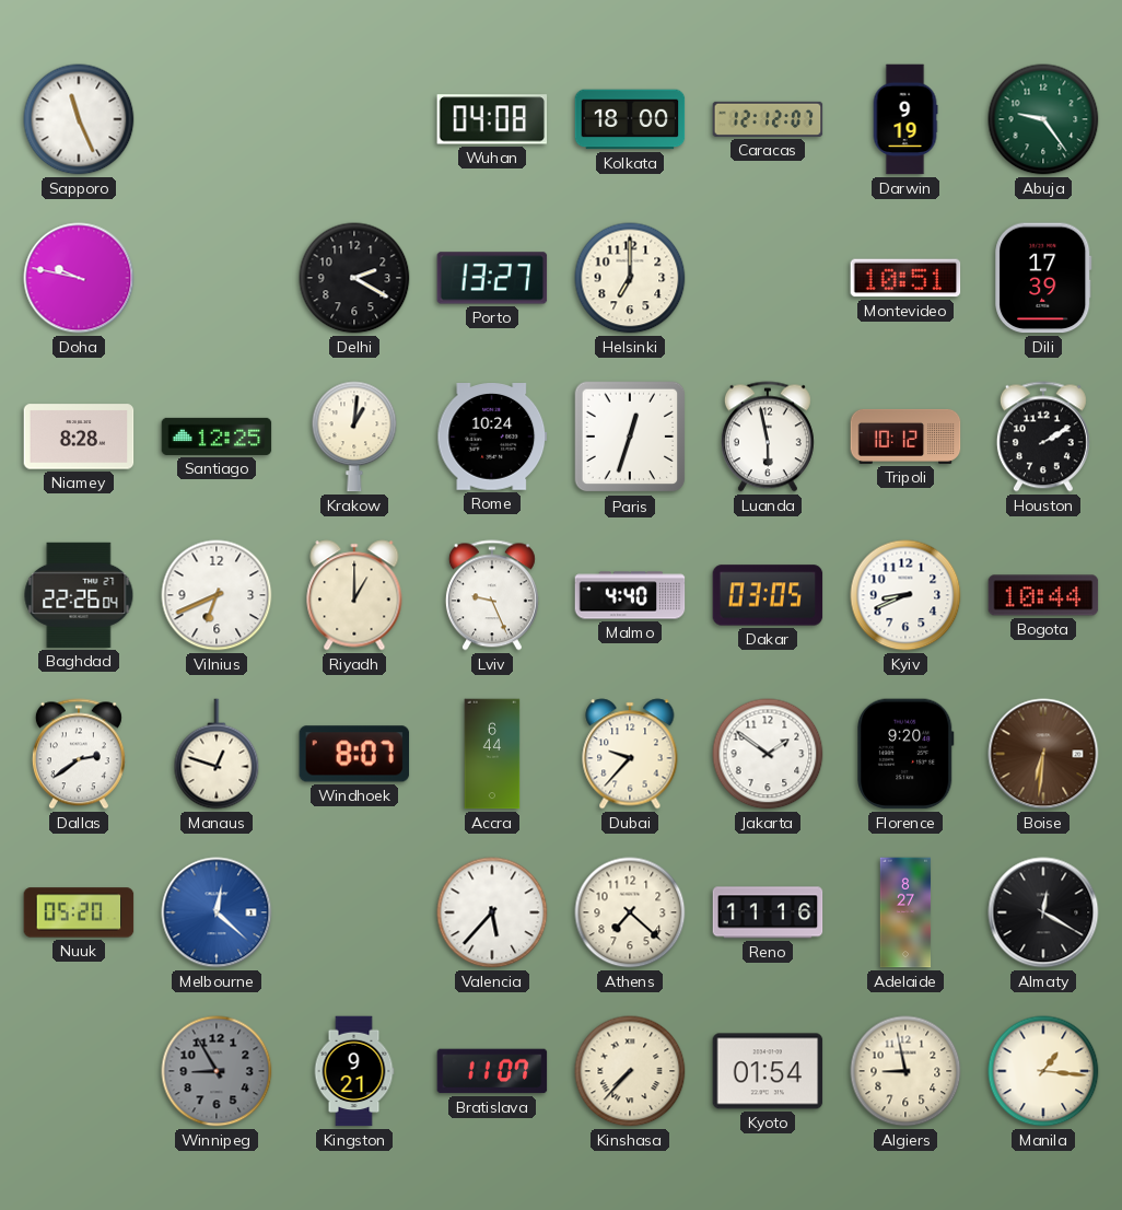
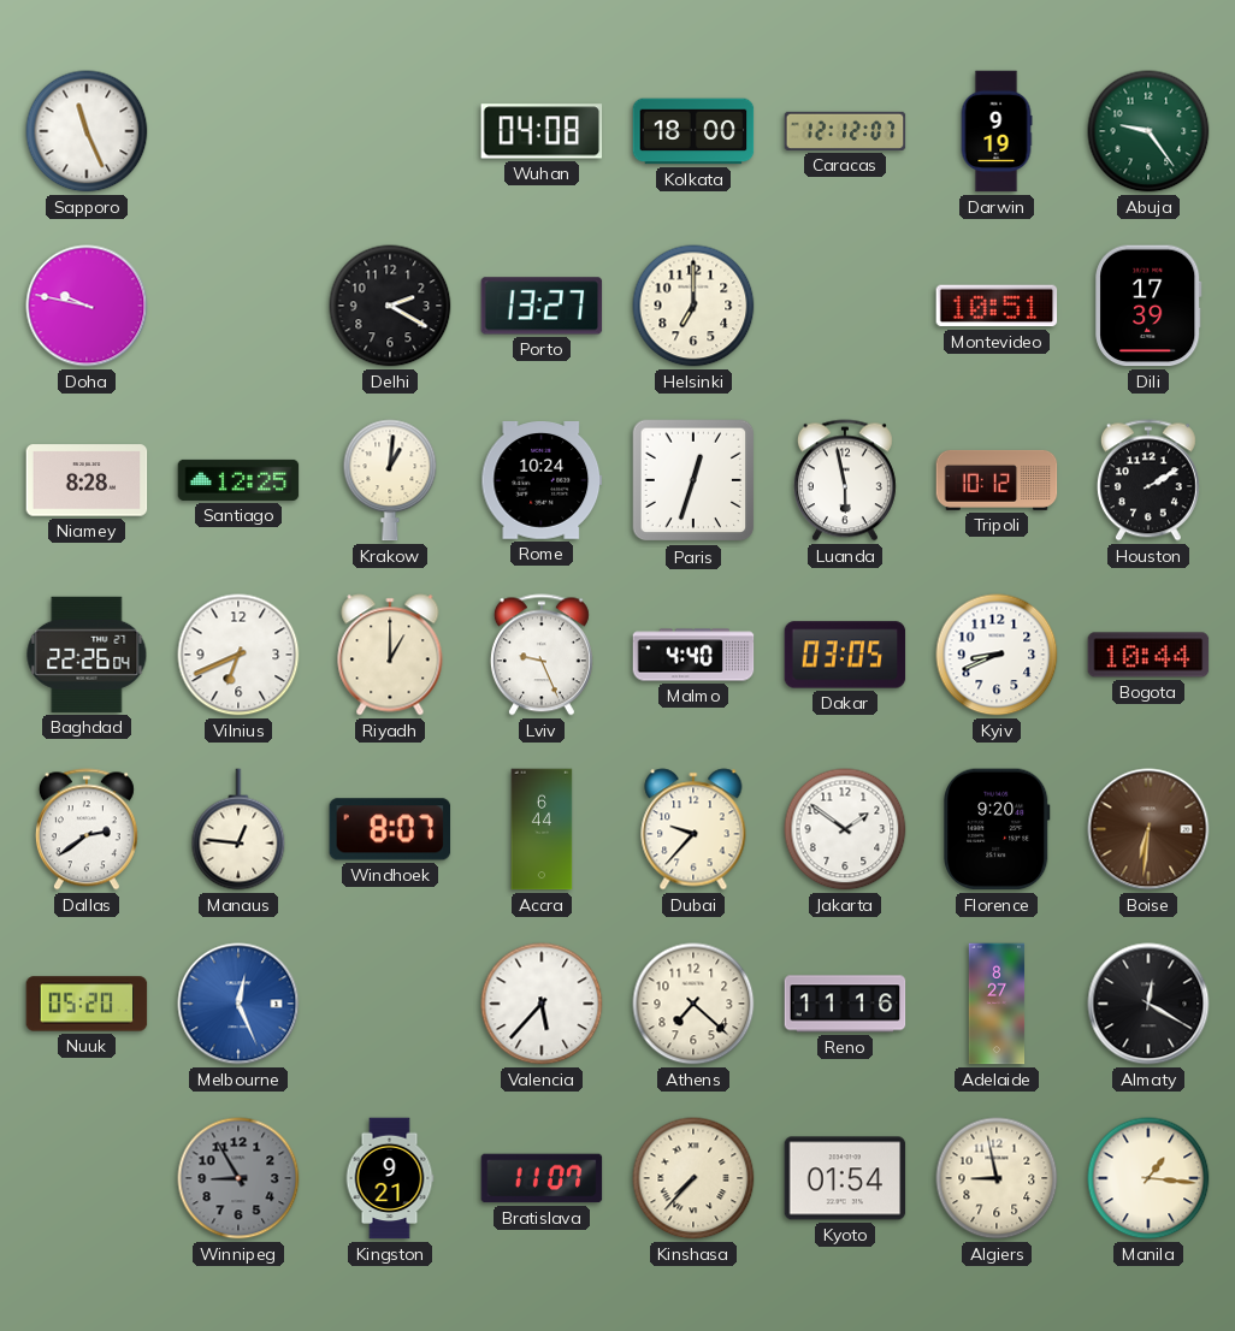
Manaus: 12:48 -> 12:46 (238, 829)
Melbourne: 12:22 -> 12:26 (238, 1004)
